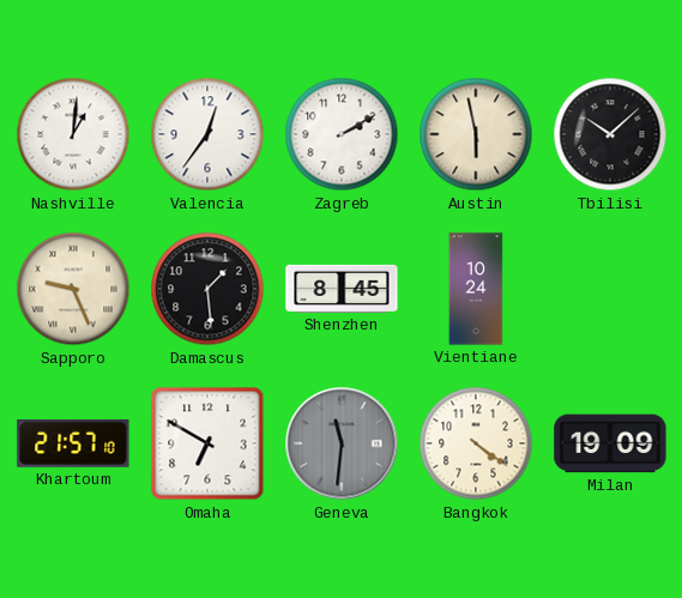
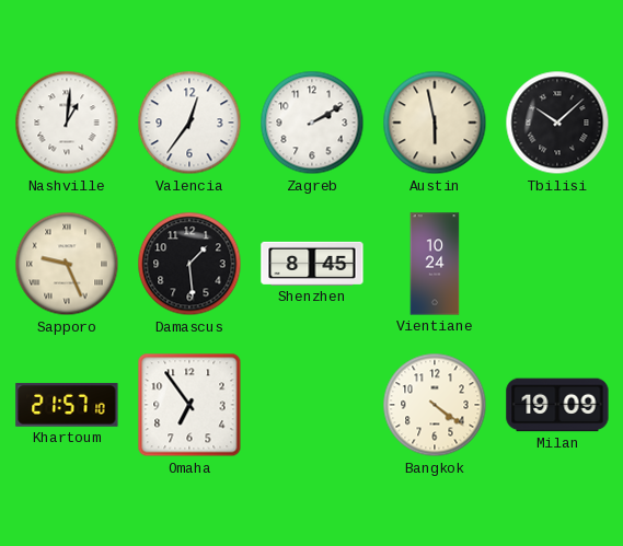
Omaha: 6:50 -> 6:54 (189, 405)
Geneva: 11:31 -> none (342, 443)
